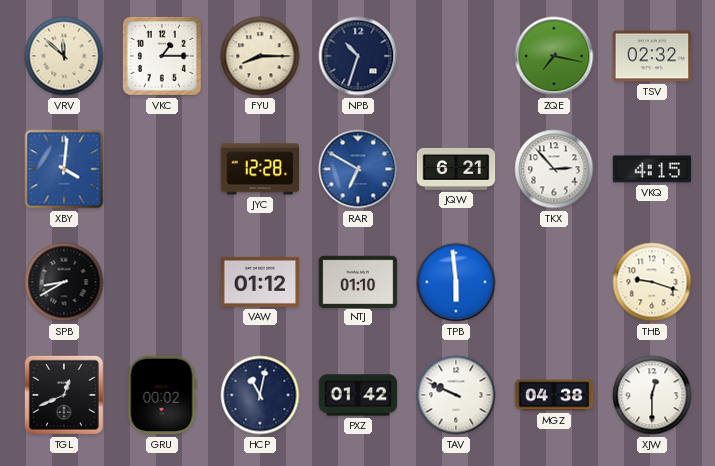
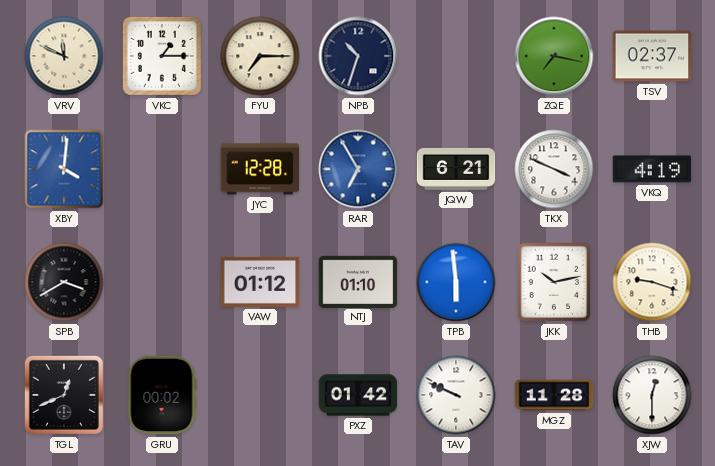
VRV: 11:52 -> 11:49 (64, 56)
FYU: 8:15 -> 7:15 (260, 56)
TSV: 02:32 -> 02:37 (652, 56)
RAR: 6:50 -> 6:55 (358, 169)
TKX: 2:53 -> 3:49 (554, 169)
VKQ: 4:15 -> 4:19 (652, 169)
SPB: 8:40 -> 3:40 (64, 282)
JKK: none -> 10:13 (554, 282)
HCP: 11:02 -> none (260, 395)
MGZ: 04:38 -> 11:28 (554, 395)
